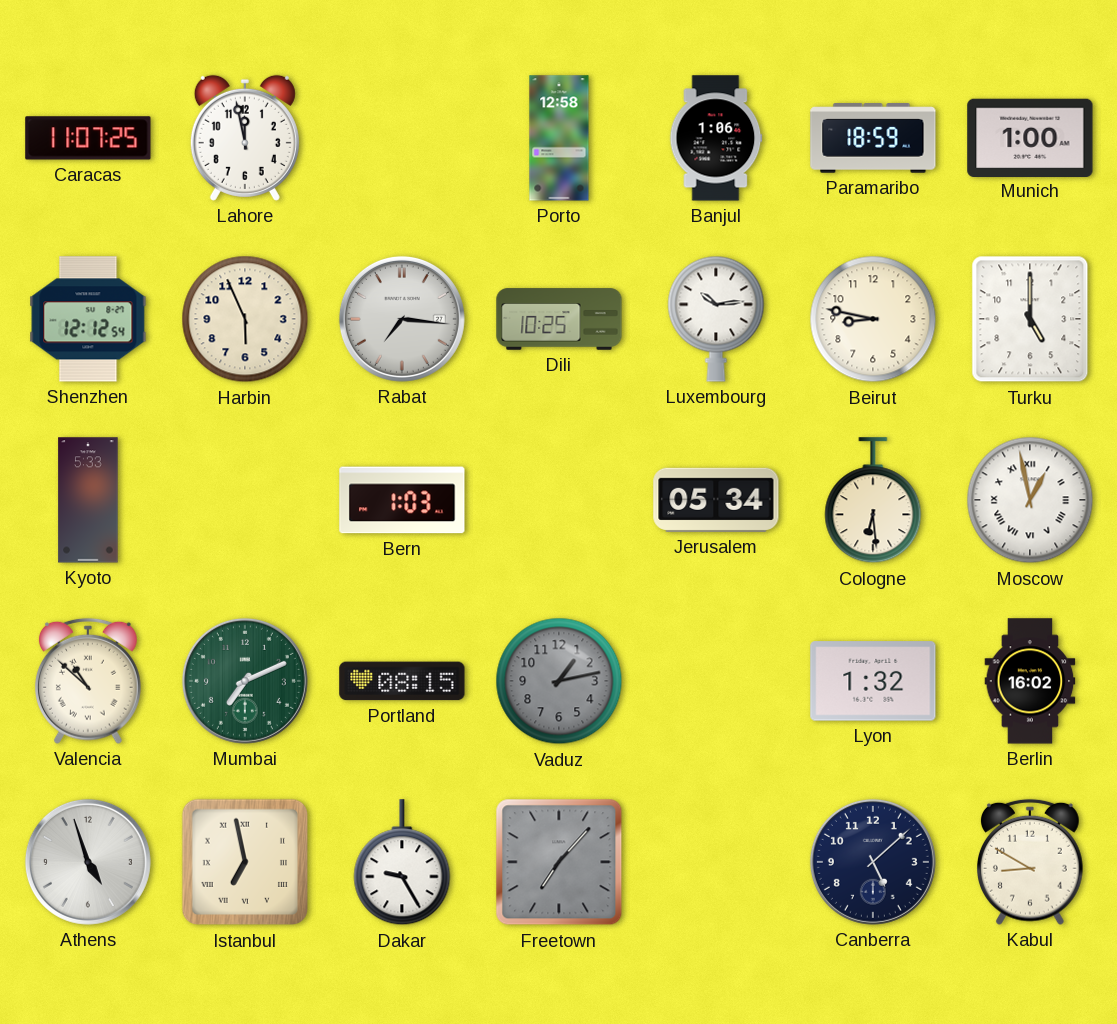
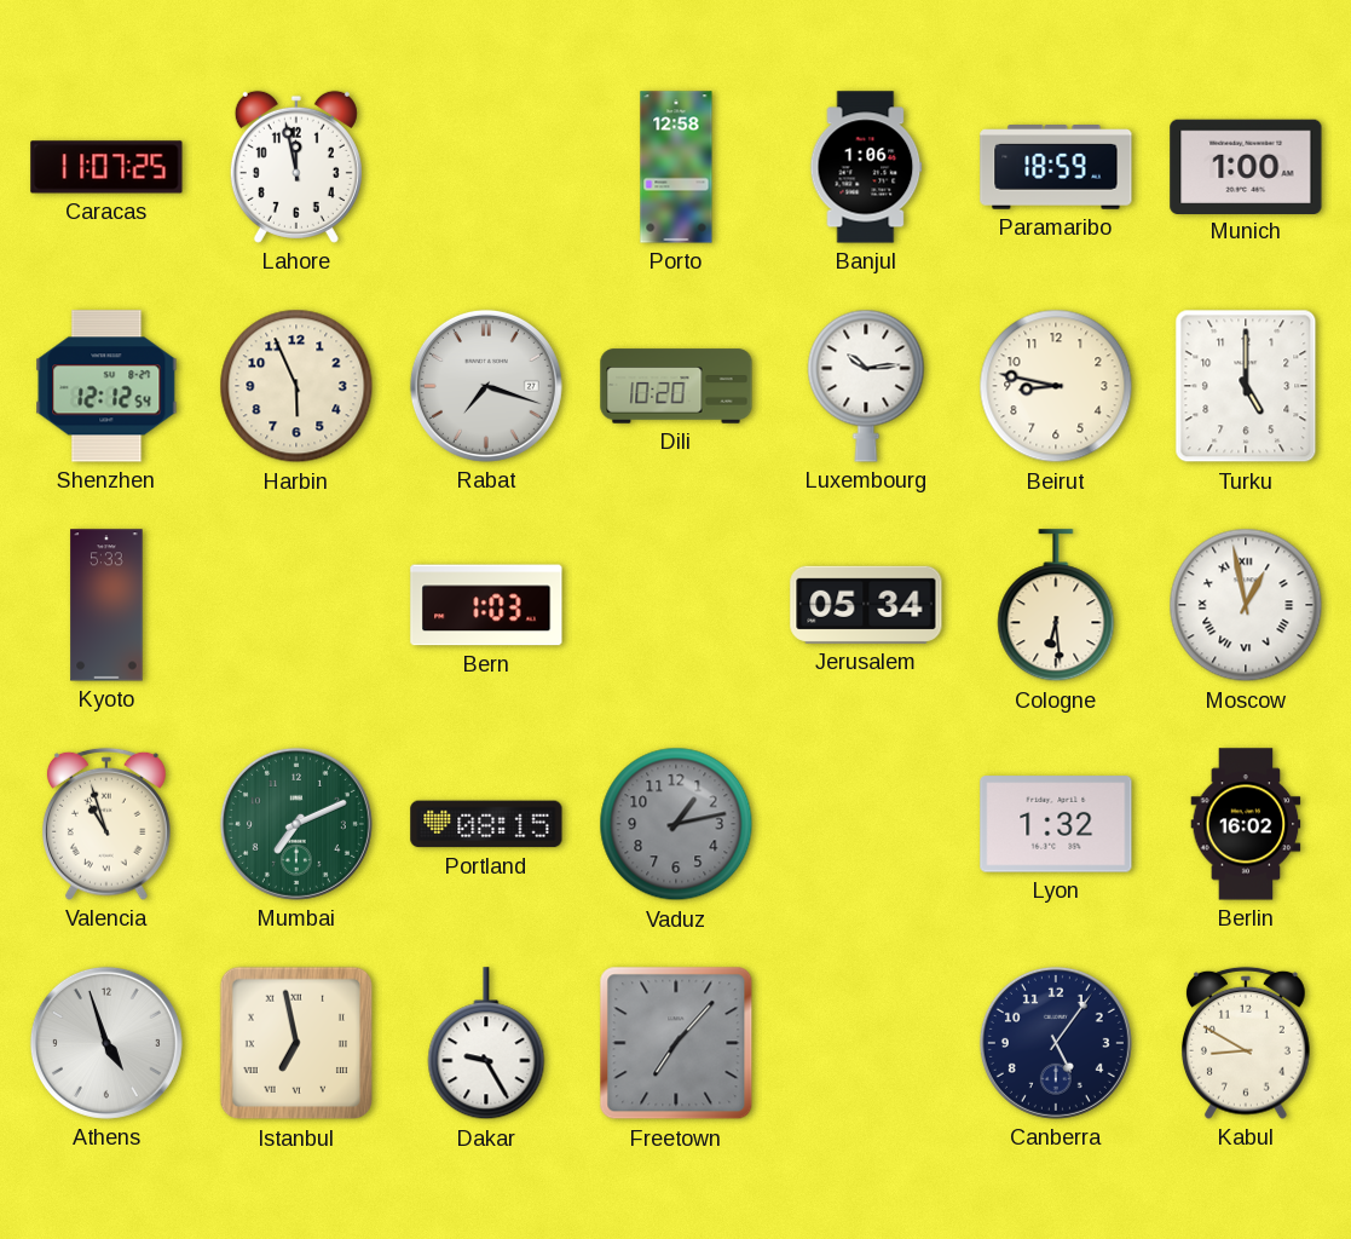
Rabat: 7:16 -> 7:18 (486, 386)
Dili: 10:25 -> 10:20 (676, 386)
Valencia: 10:52 -> 10:57 (108, 824)
Canberra: 5:08 -> 5:06 (1056, 1043)
